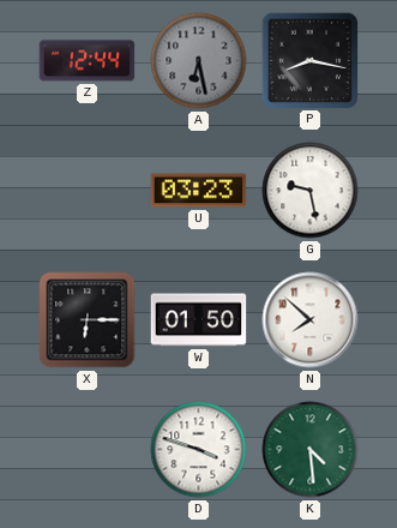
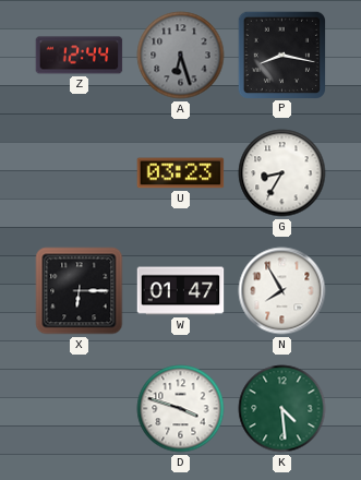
A: 6:28 -> 6:27 (181, 56)
G: 9:28 -> 8:35 (282, 173)
W: 01:50 -> 01:47 (181, 291)
N: 7:52 -> 7:55 (282, 291)
